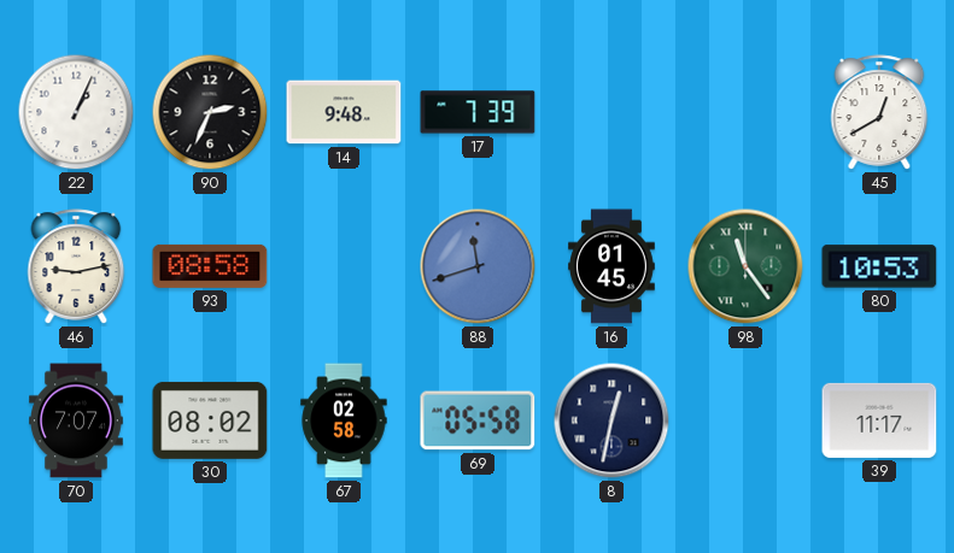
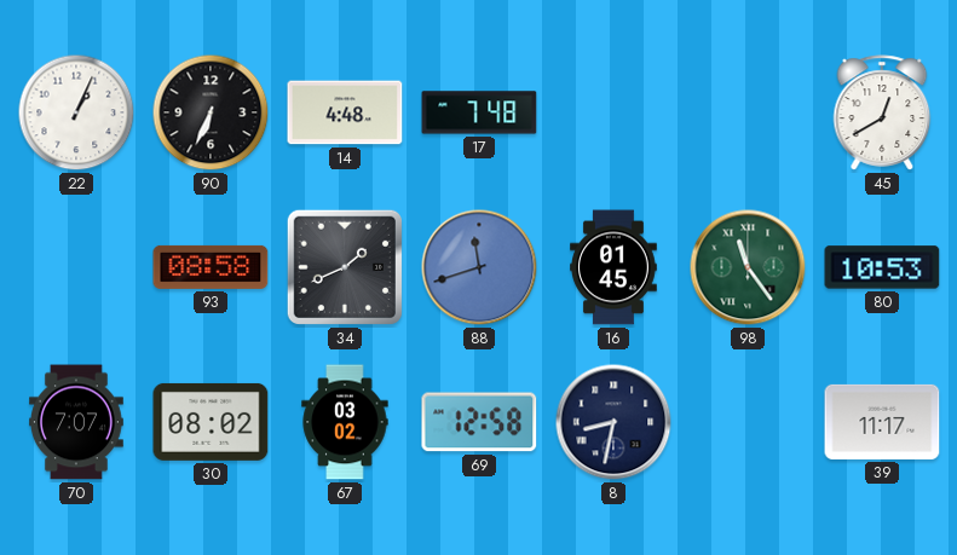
90: 2:34 -> 6:34 (211, 112)
14: 9:48 -> 4:48 (345, 112)
17: 7:39 -> 7:48 (479, 112)
46: 9:13 -> none (76, 266)
34: none -> 1:41 (345, 267)
67: 02:58 -> 03:02 (345, 422)
69: 05:58 -> 12:58 (479, 422)
8: 12:32 -> 8:32 (613, 422)
